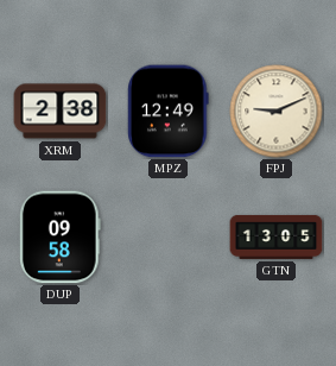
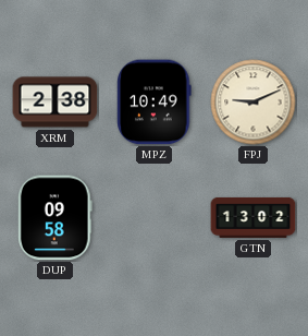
MPZ: 12:49 -> 10:49 (155, 103)
GTN: 13:05 -> 13:02 (254, 217)
